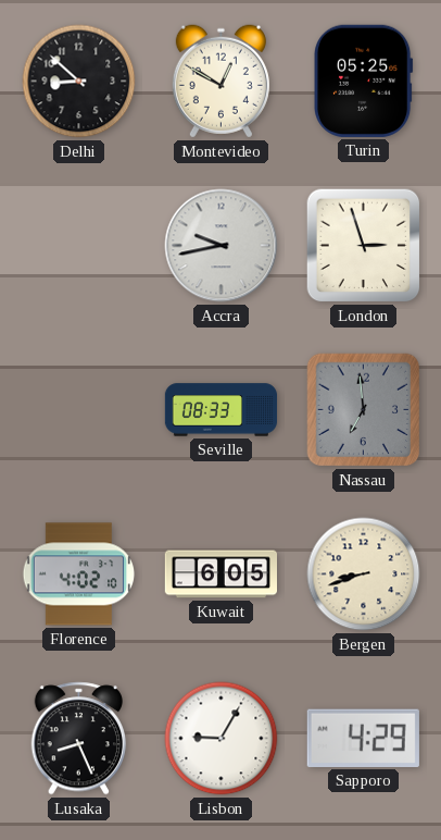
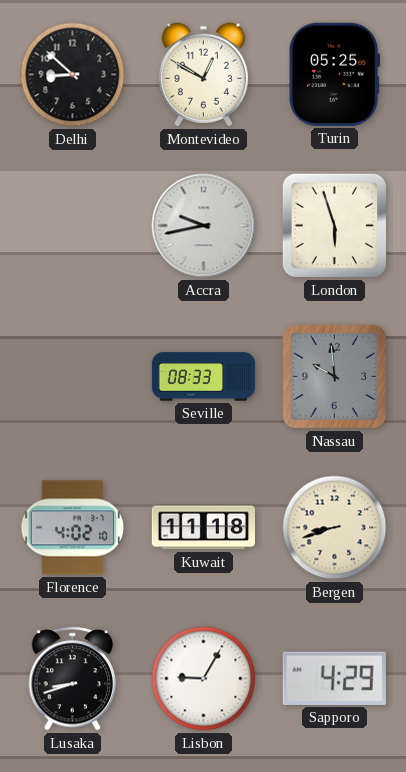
London: 2:57 -> 5:57 (335, 226)
Nassau: 6:59 -> 9:59 (335, 377)
Kuwait: 6:05 -> 11:18 (203, 528)
Lusaka: 8:26 -> 8:42 (73, 679)
